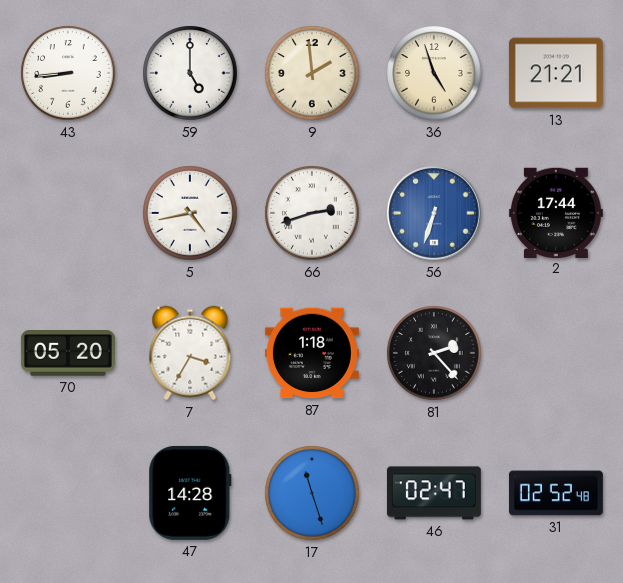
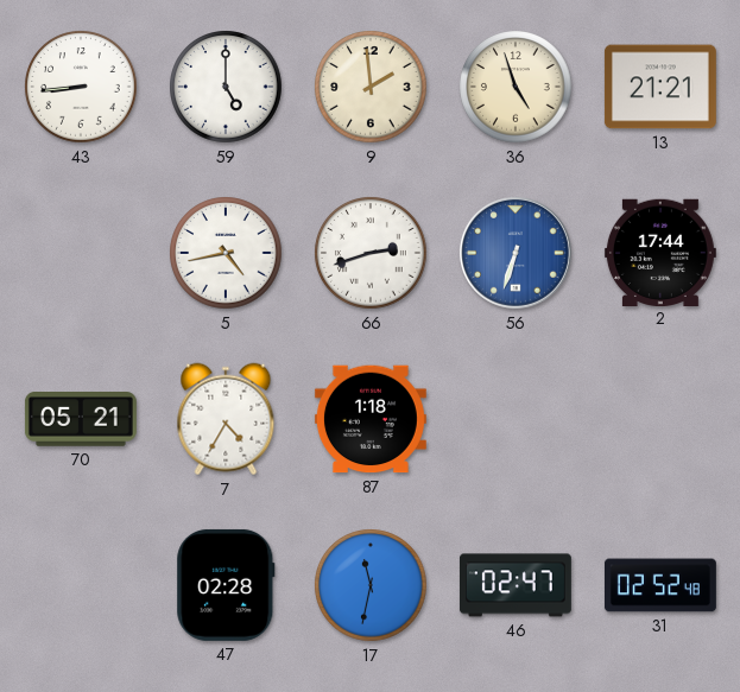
70: 05:20 -> 05:21 (81, 419)
7: 3:35 -> 4:35 (226, 419)
81: 2:23 -> none (434, 353)
47: 14:28 -> 02:28 (226, 585)
17: 11:27 -> 11:32 (371, 585)
